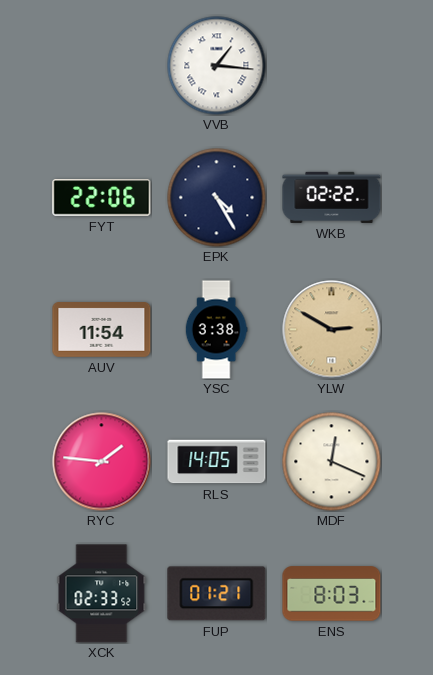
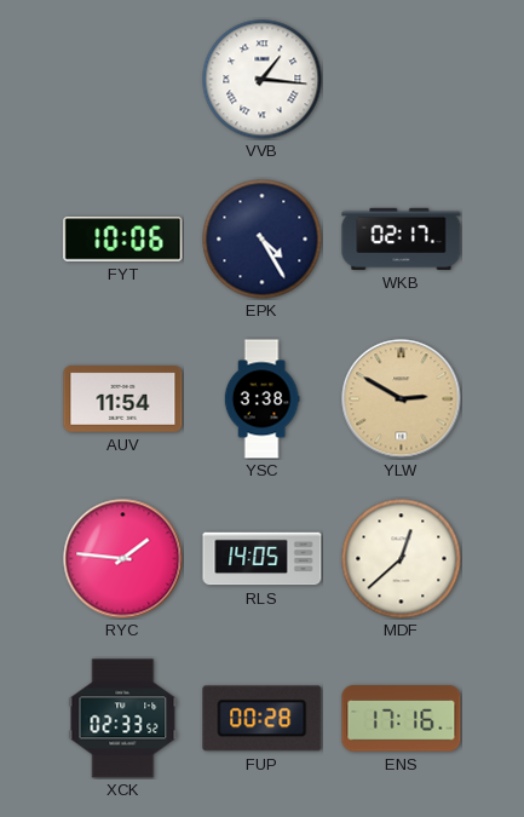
FYT: 22:06 -> 10:06 (123, 240)
WKB: 02:22 -> 02:17 (402, 238)
MDF: 12:19 -> 12:38 (402, 559)
FUP: 01:21 -> 00:28 (263, 719)
ENS: 8:03 -> 17:16 (402, 719)
